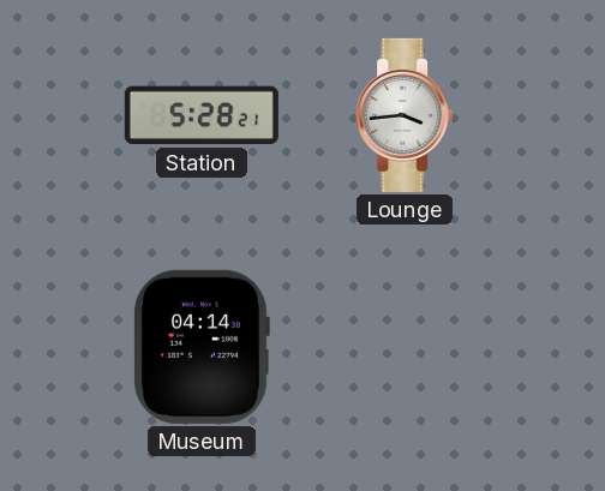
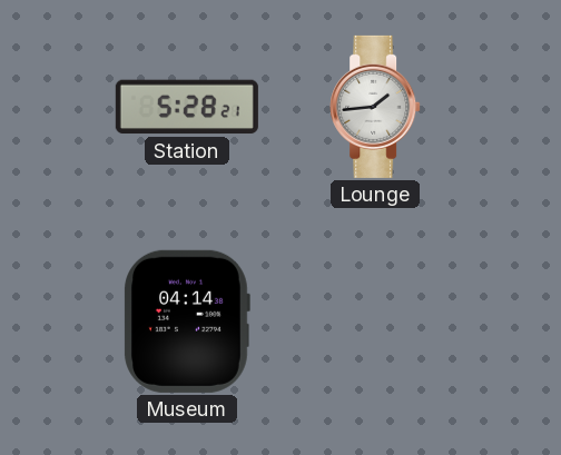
Lounge: 3:44 -> 1:44 (375, 107)
